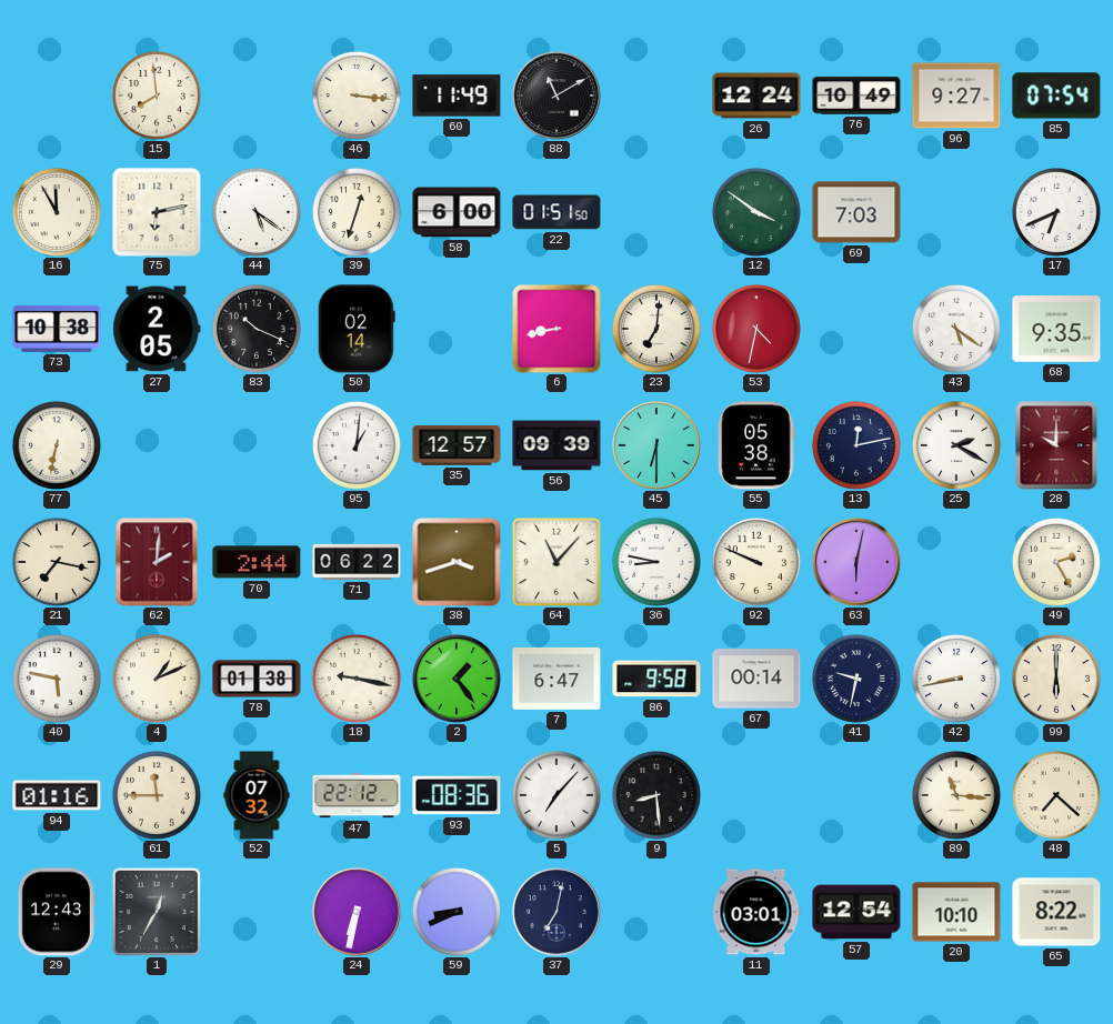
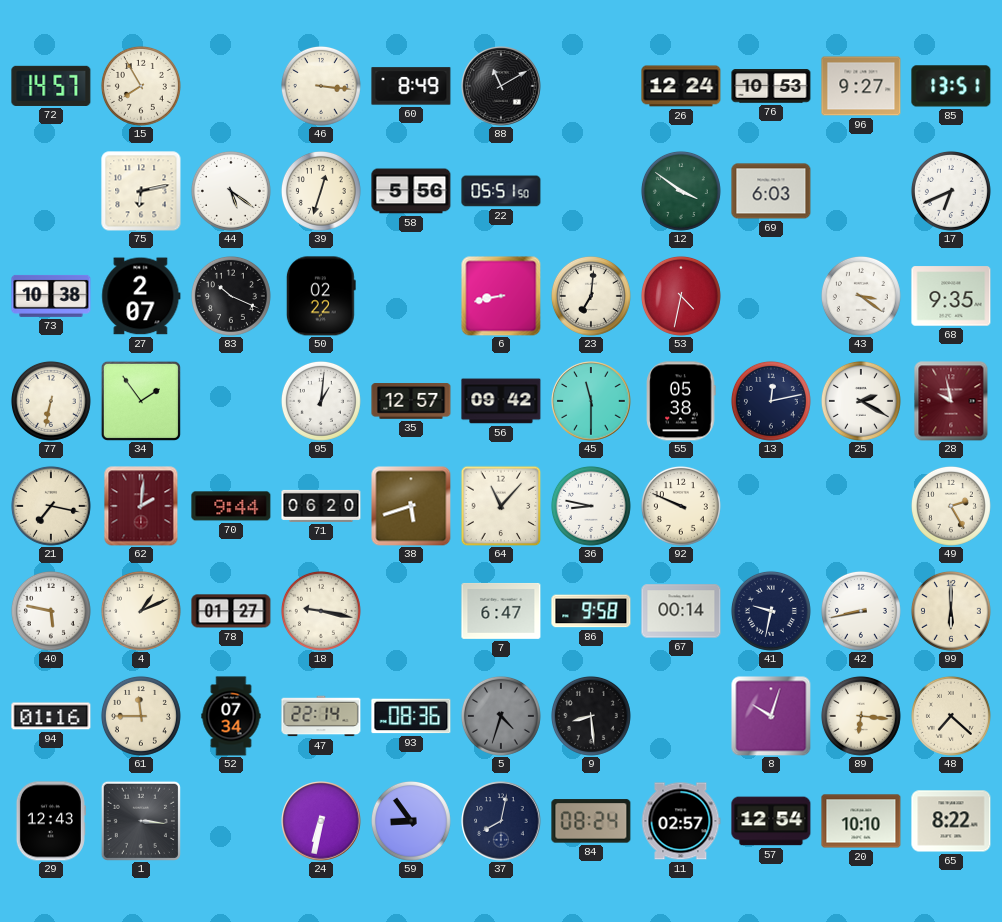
72: none -> 14:57 (51, 86)
15: 7:59 -> 7:55 (141, 86)
60: 11:49 -> 8:49 (411, 86)
76: 10:49 -> 10:53 (771, 86)
85: 07:54 -> 13:51 (951, 86)
16: 11:55 -> none (57, 212)
58: 6:00 -> 5:56 (411, 191)
22: 01:51 -> 05:51 (501, 191)
69: 7:03 -> 6:03 (771, 191)
27: 2:05 -> 2:07 (141, 296)
50: 02:14 -> 02:22 (321, 296)
43: 5:21 -> 3:21 (861, 296)
34: none -> 1:54 (141, 401)
56: 09:39 -> 09:42 (501, 401)
45: 6:30 -> 11:30 (591, 401)
28: 10:00 -> 9:58 (951, 401)
70: 2:44 -> 9:44 (231, 506)
71: 06:22 -> 06:20 (321, 506)
38: 3:42 -> 5:42 (411, 506)
63: 6:02 -> none (856, 562)
78: 01:38 -> 01:27 (231, 611)
2: 1:24 -> none (457, 679)
52: 07:32 -> 07:34 (231, 716)
47: 22:12 -> 22:14 (321, 716)
5: 7:07 -> 4:33 (501, 716)
5 dial: white -> grey (501, 716)
8: none -> 10:03 (771, 716)
89: 11:16 -> 6:16 (861, 716)
1: 12:35 -> 3:16 (141, 821)
59: 8:41 -> 8:54 (411, 821)
37: 7:02 -> 8:02 (501, 821)
84: none -> 08:24 (591, 821)
11: 03:01 -> 02:57 (681, 821)
